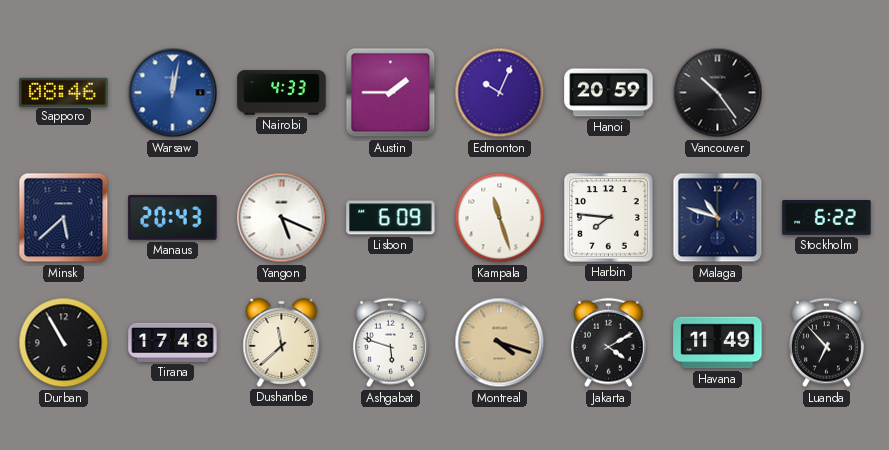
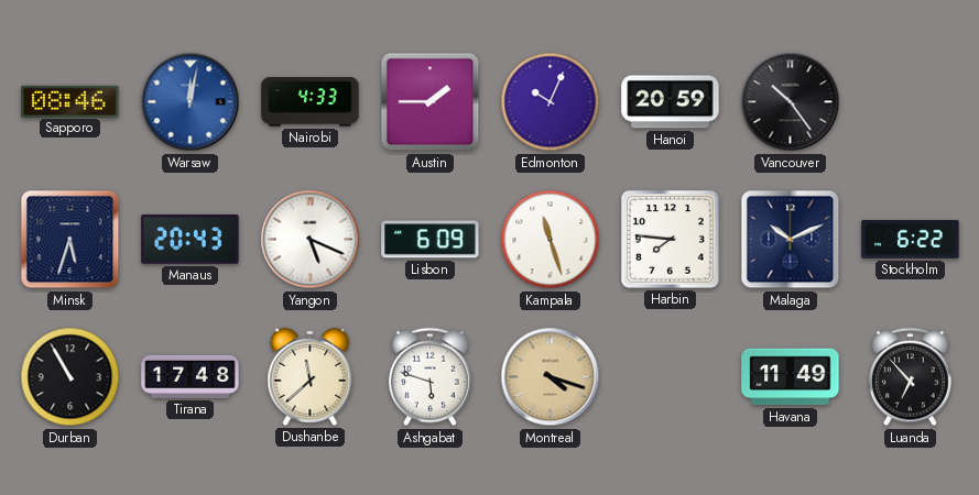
Minsk: 5:38 -> 5:33 (70, 240)
Malaga: 10:48 -> 10:11 (791, 240)
Jakarta: 4:10 -> none (609, 343)
